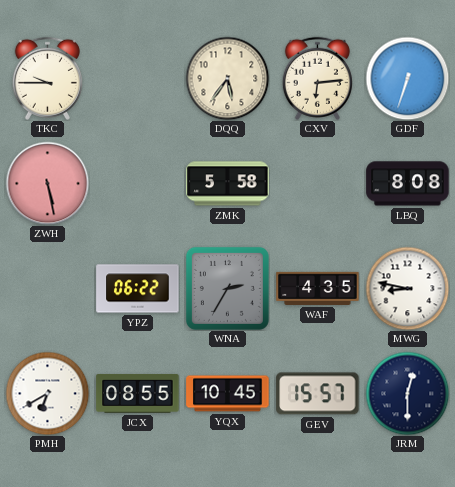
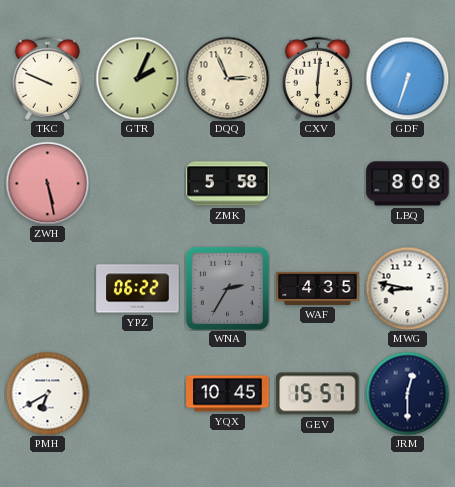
TKC: 9:45 -> 9:49 (47, 78)
GTR: none -> 2:04 (137, 78)
DQQ: 5:36 -> 2:56 (227, 78)
CXV: 6:14 -> 6:01 (317, 78)
JCX: 08:55 -> none (138, 393)
